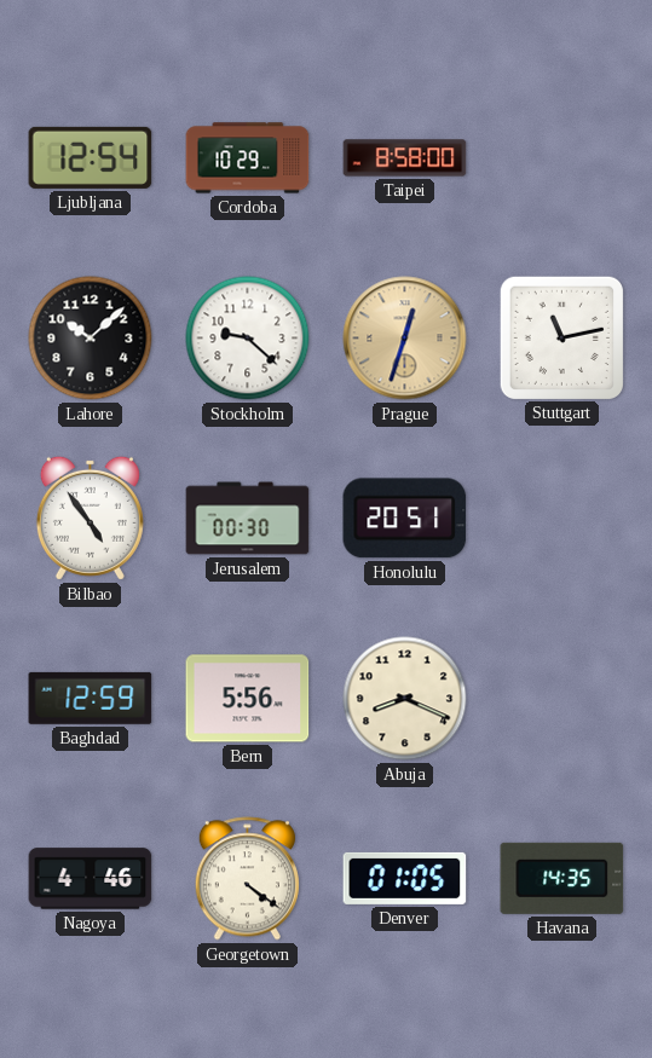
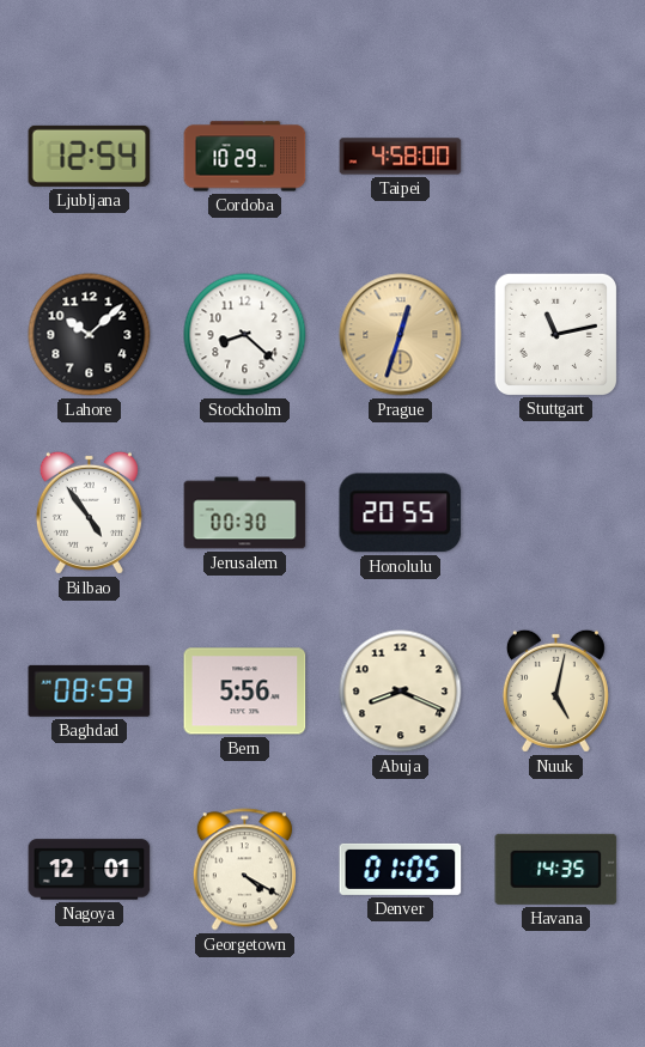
Taipei: 8:58 -> 4:58 (401, 157)
Stockholm: 9:22 -> 8:22 (245, 335)
Honolulu: 20:51 -> 20:55 (401, 513)
Baghdad: 12:59 -> 08:59 (90, 690)
Nuuk: none -> 5:02 (555, 690)
Nagoya: 4:46 -> 12:01 (90, 870)
Georgetown: 4:21 -> 4:20 (244, 870)
